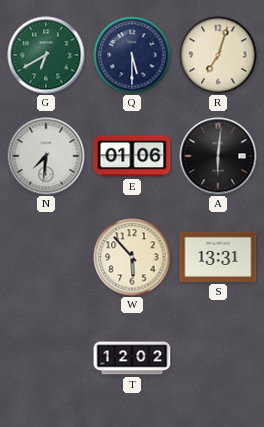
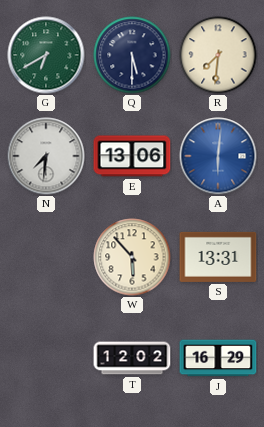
R: 7:03 -> 7:31 (218, 55)
E: 01:06 -> 13:06 (132, 156)
A dial: black -> blue (218, 156)
J: none -> 16:29 (218, 358)
